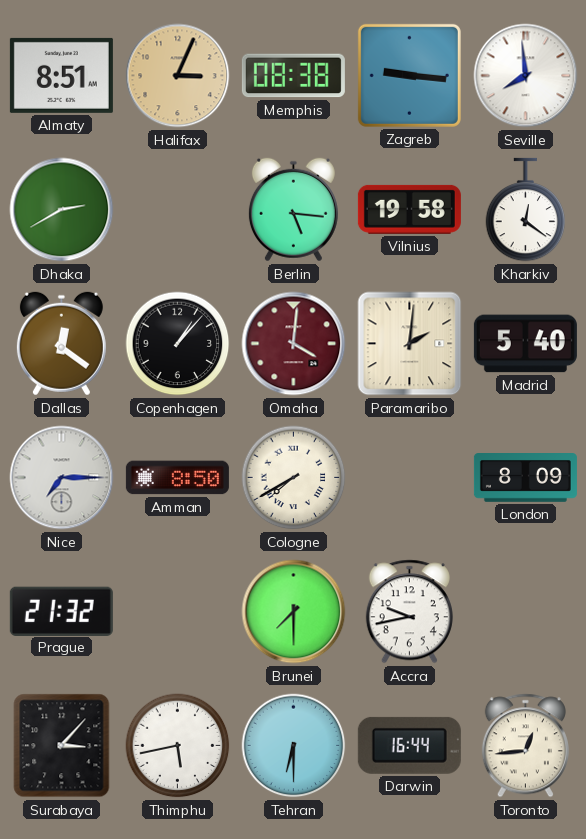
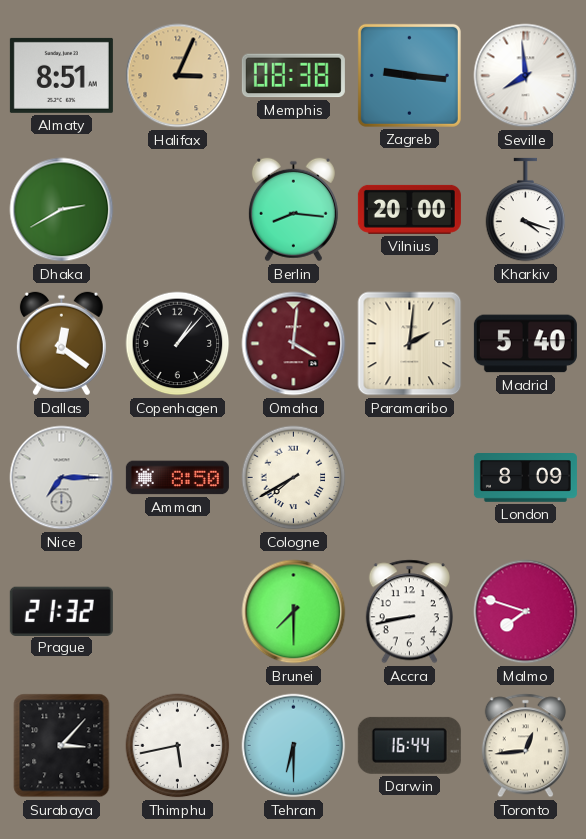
Berlin: 5:16 -> 8:16 (293, 210)
Vilnius: 19:58 -> 20:00 (409, 209)
Kharkiv: 12:21 -> 4:18 (526, 210)
Accra: 9:43 -> 8:43 (409, 612)
Malmo: none -> 7:48 (526, 612)
